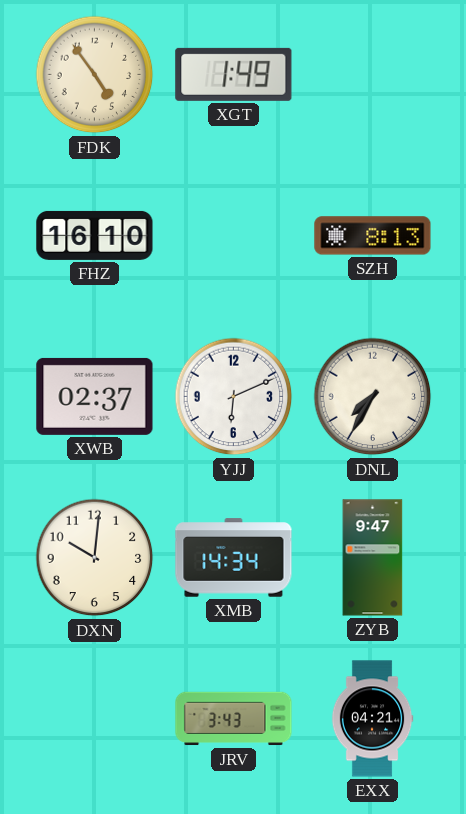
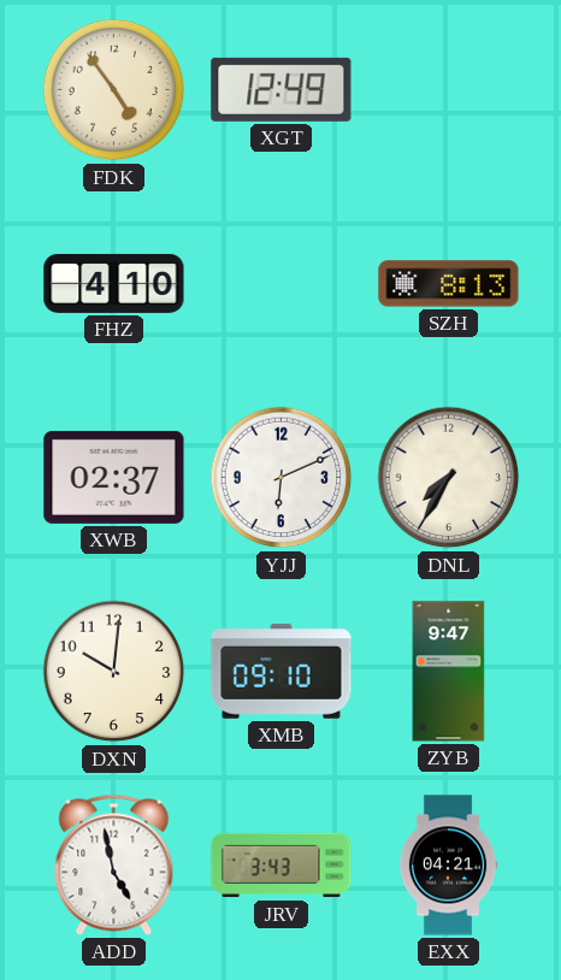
XGT: 1:49 -> 12:49 (282, 89)
FHZ: 16:10 -> 4:10 (114, 283)
XMB: 14:34 -> 09:10 (282, 672)
ADD: none -> 4:58 (114, 864)
